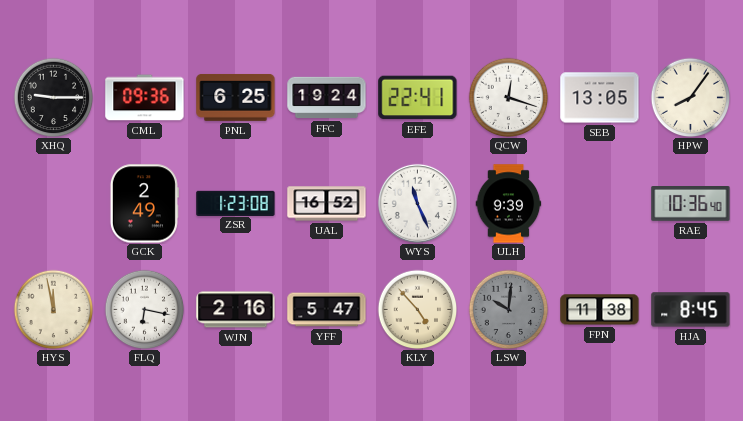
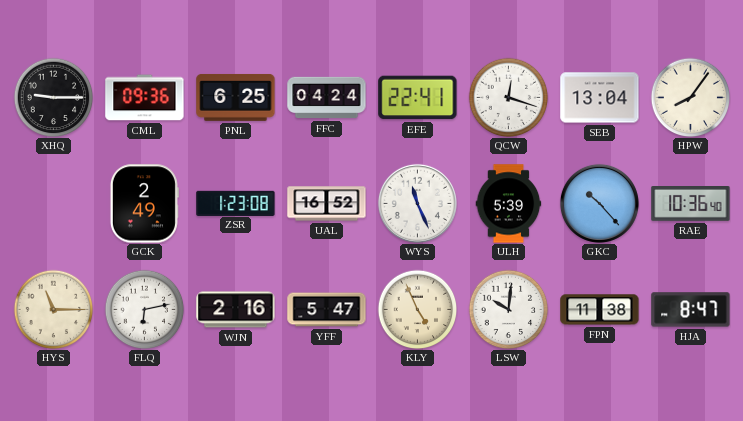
FFC: 19:24 -> 04:24 (327, 98)
SEB: 13:05 -> 13:04 (600, 98)
ULH: 9:39 -> 5:39 (509, 204)
GKC: none -> 10:23 (599, 203)
HYS: 11:58 -> 11:15 (53, 309)
FLQ: 6:17 -> 6:13 (144, 309)
KLY: 4:53 -> 4:56 (417, 309)
LSW dial: grey -> white (508, 309)
HJA: 8:45 -> 8:47 (691, 310)
